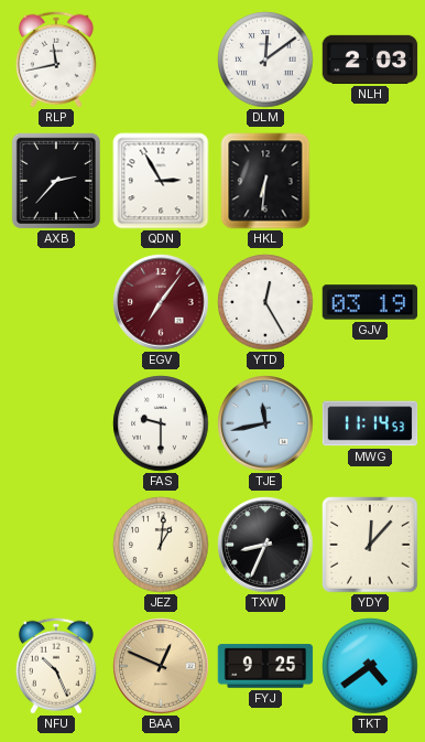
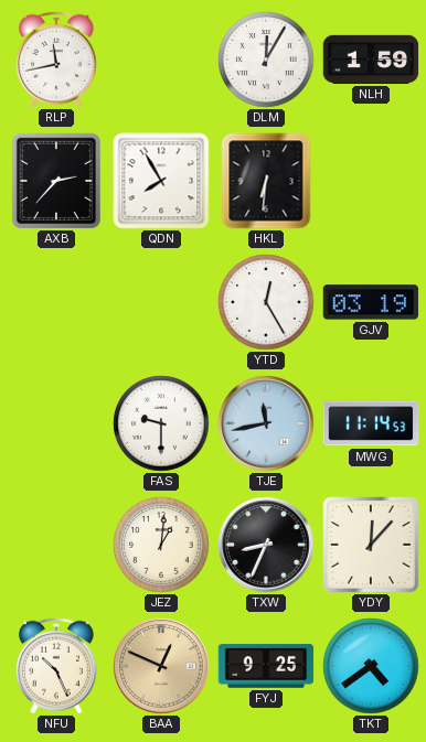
DLM: 12:09 -> 12:05 (266, 60)
NLH: 2:03 -> 1:59 (371, 60)
QDN: 2:55 -> 7:55 (161, 181)
EGV: 7:06 -> none (161, 302)
